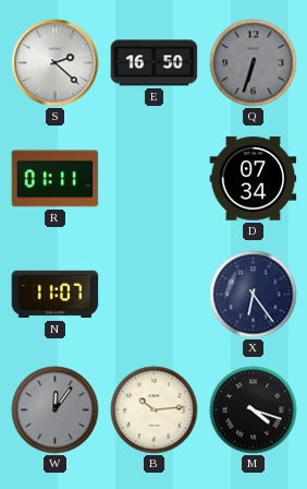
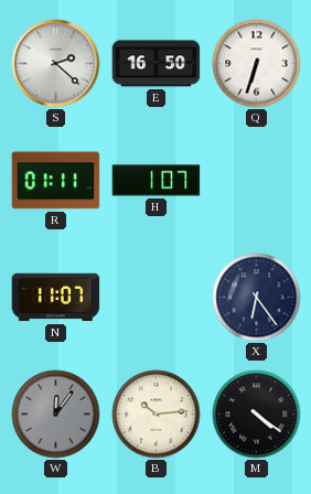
Q dial: grey -> white (257, 64)
H: none -> 1:07 (157, 181)
D: 07:34 -> none (254, 179)
M: 4:18 -> 4:21 (257, 415)
